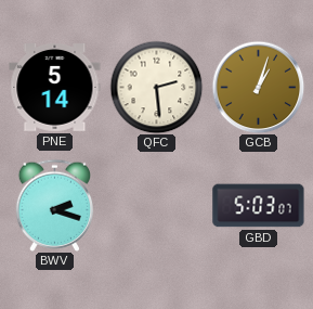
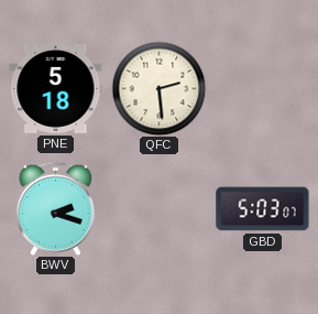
PNE: 5:14 -> 5:18 (56, 89)
GCB: 1:03 -> none (258, 87)
